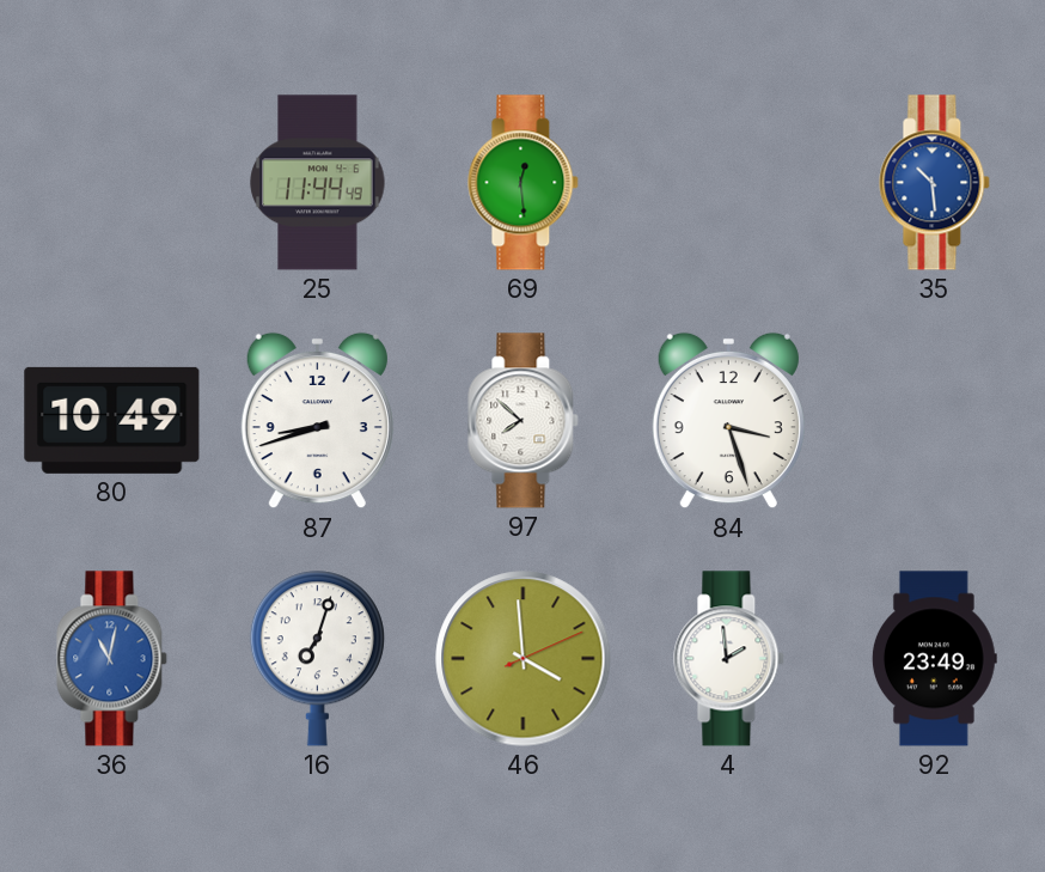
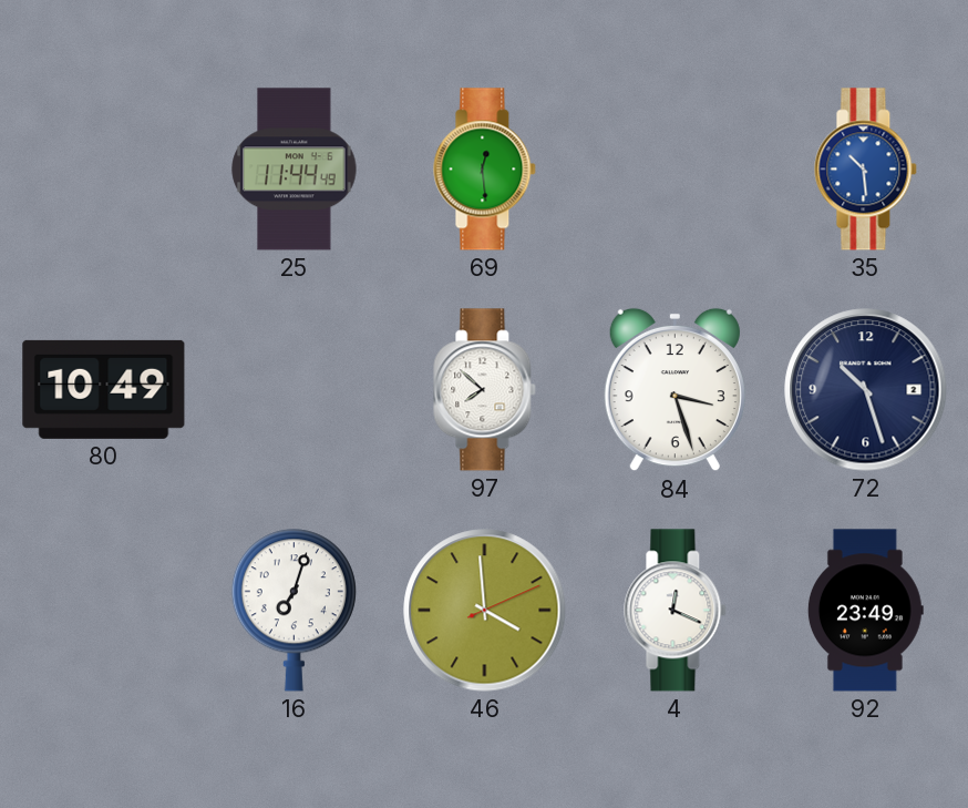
87: 8:42 -> none (317, 421)
72: none -> 10:27 (866, 390)
36: 11:02 -> none (112, 659)
4: 1:59 -> 12:19 (676, 611)
